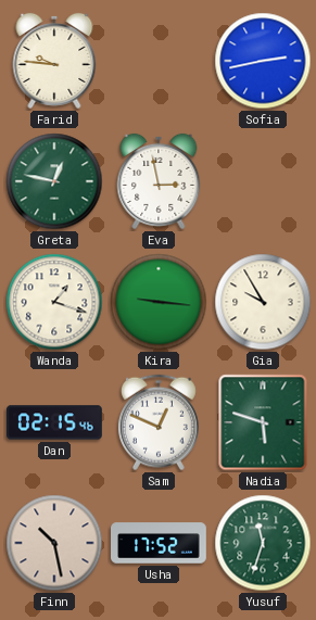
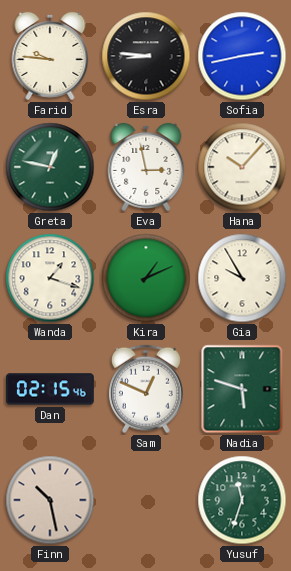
Esra: none -> 8:46 (146, 56)
Hana: none -> 10:07 (242, 167)
Kira: 9:16 -> 1:11 (146, 278)
Usha: 17:52 -> none (160, 543)
